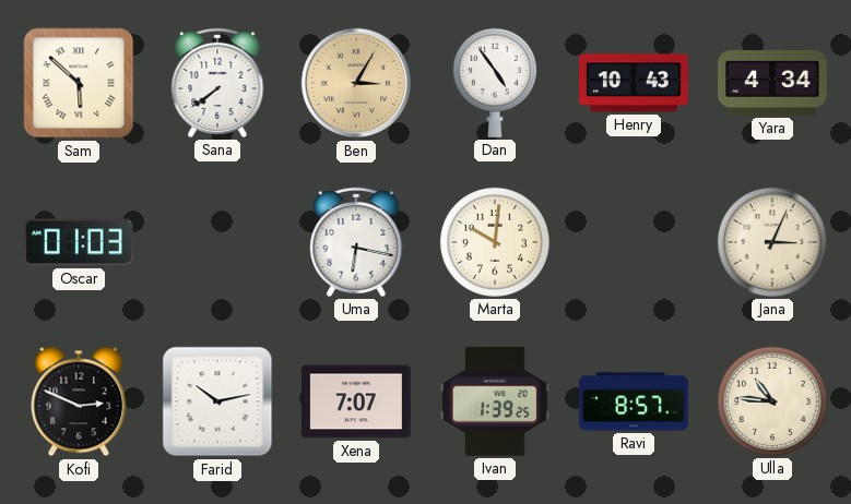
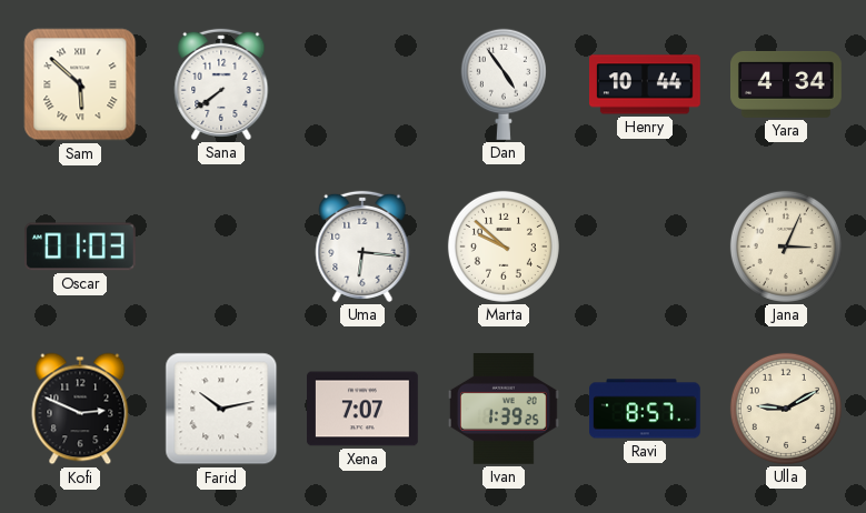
Ben: 3:05 -> none (356, 83)
Henry: 10:43 -> 10:44 (646, 84)
Uma: 6:17 -> 6:16 (362, 247)
Marta: 10:01 -> 9:52 (504, 247)
Ulla: 10:46 -> 9:10 (786, 409)
